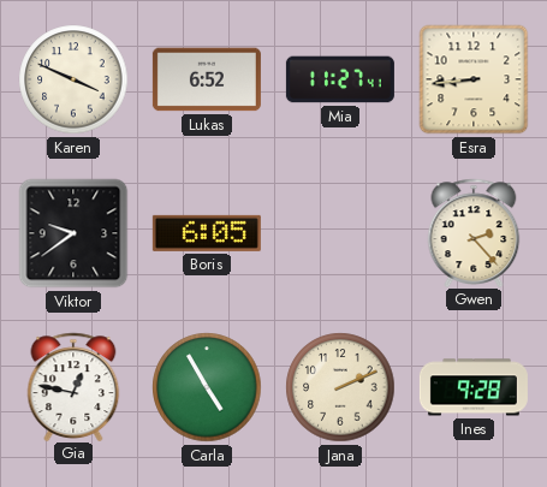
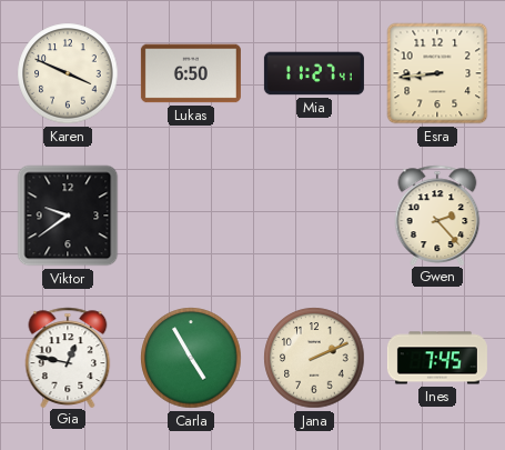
Lukas: 6:52 -> 6:50 (191, 73)
Boris: 6:05 -> none (207, 233)
Ines: 9:28 -> 7:45 (437, 358)
